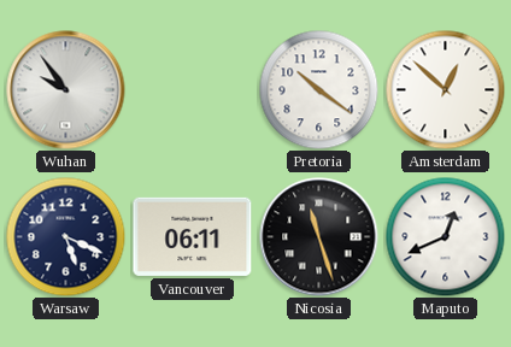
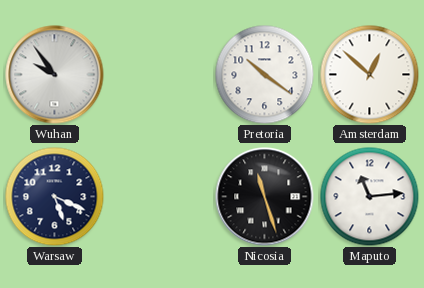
Vancouver: 06:11 -> none (193, 236)
Maputo: 12:41 -> 11:14 (370, 197)
